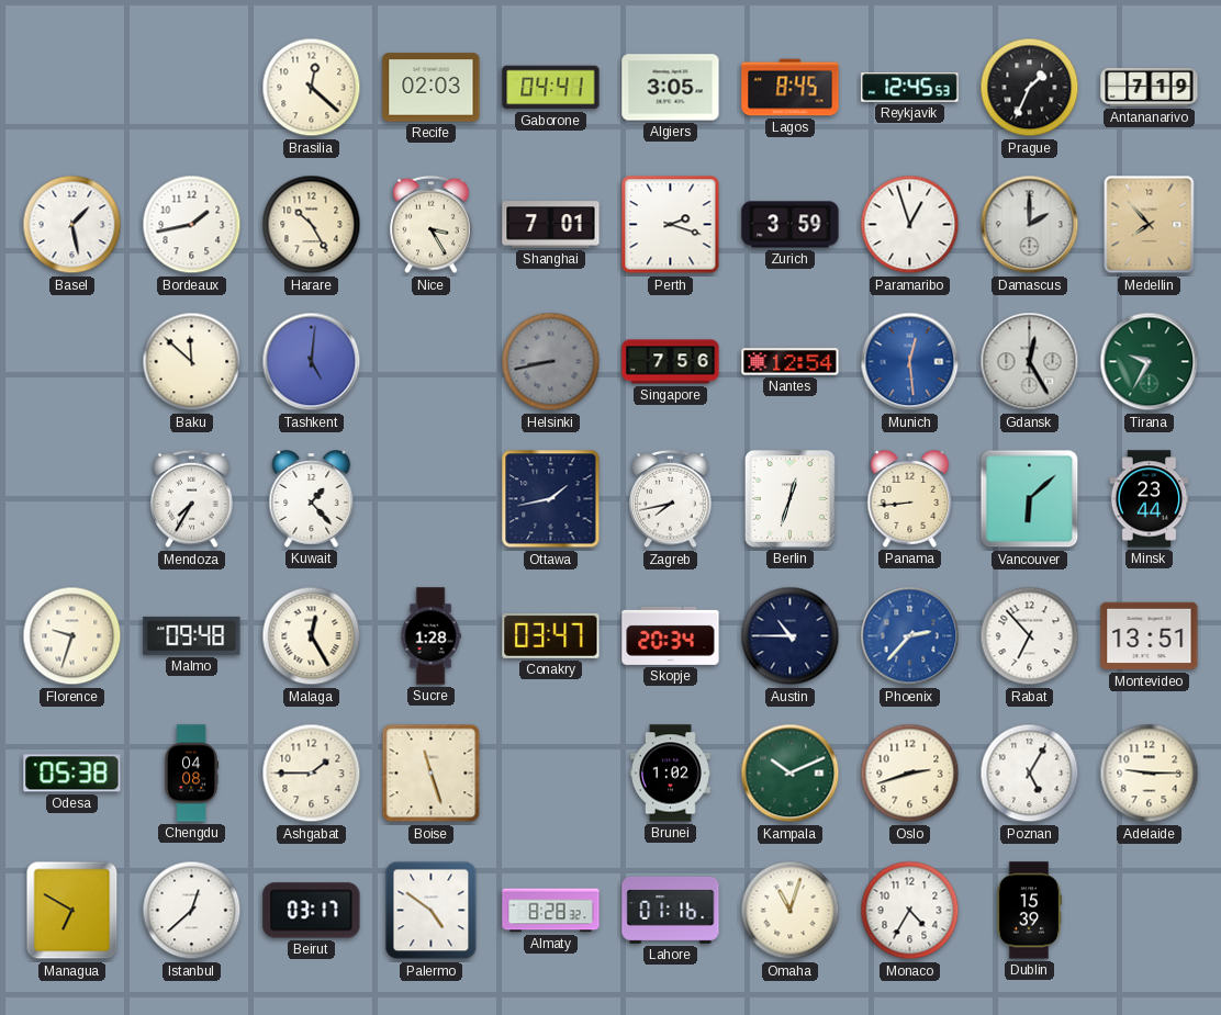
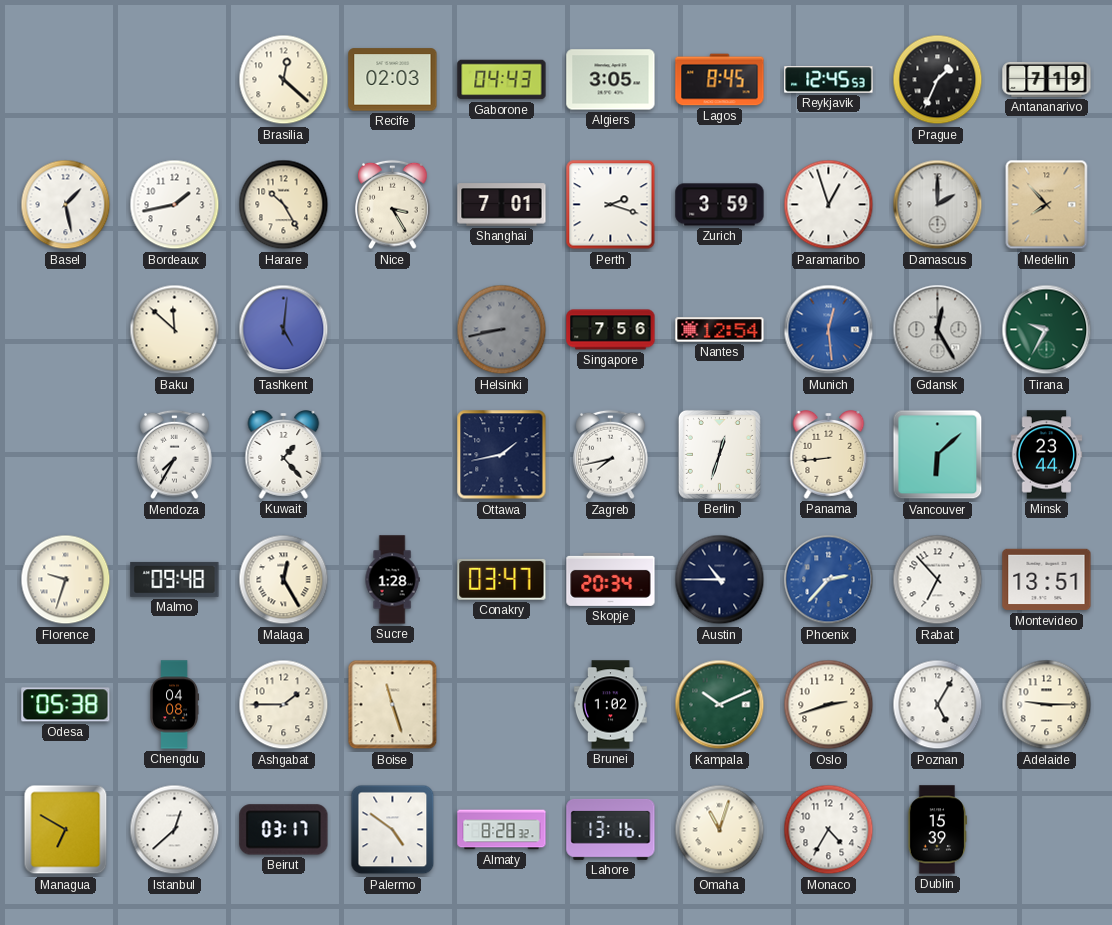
Gaborone: 04:41 -> 04:43 (502, 80)
Lahore: 01:16 -> 13:16 (611, 829)
